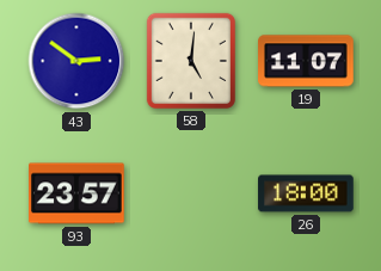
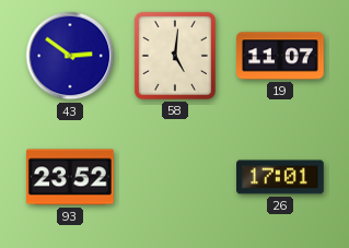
93: 23:57 -> 23:52 (70, 177)
26: 18:00 -> 17:01 (280, 177)
